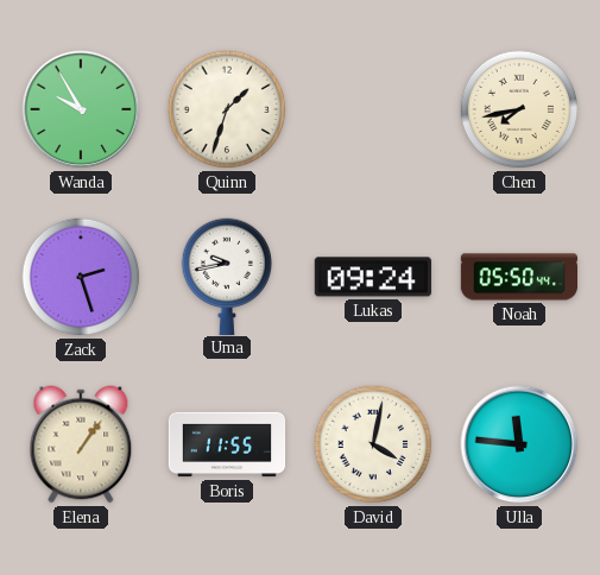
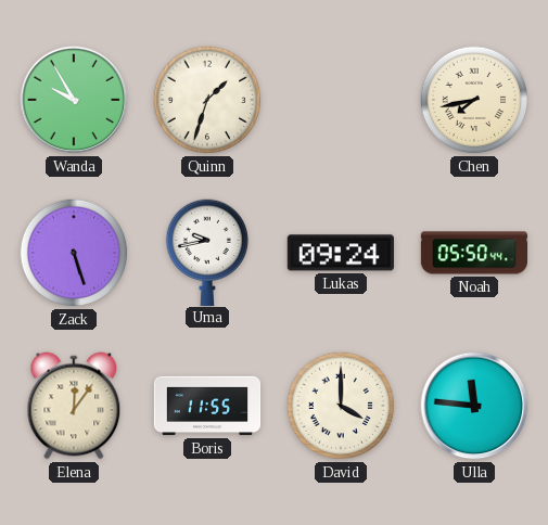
Zack: 2:27 -> 5:27 (74, 253)
Elena: 1:06 -> 12:06 (74, 406)
David: 4:02 -> 4:00 (341, 406)
